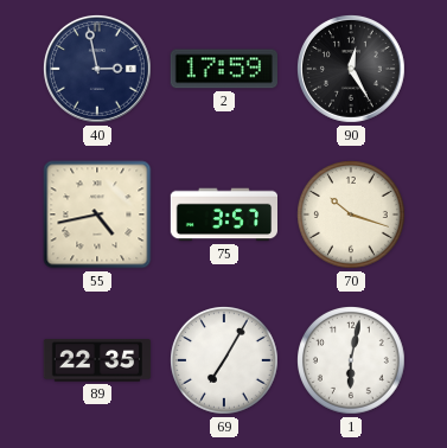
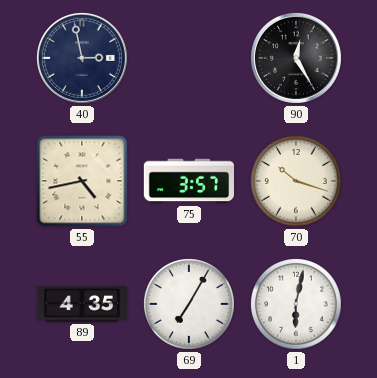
2: 17:59 -> none (224, 69)
89: 22:35 -> 4:35 (82, 304)
